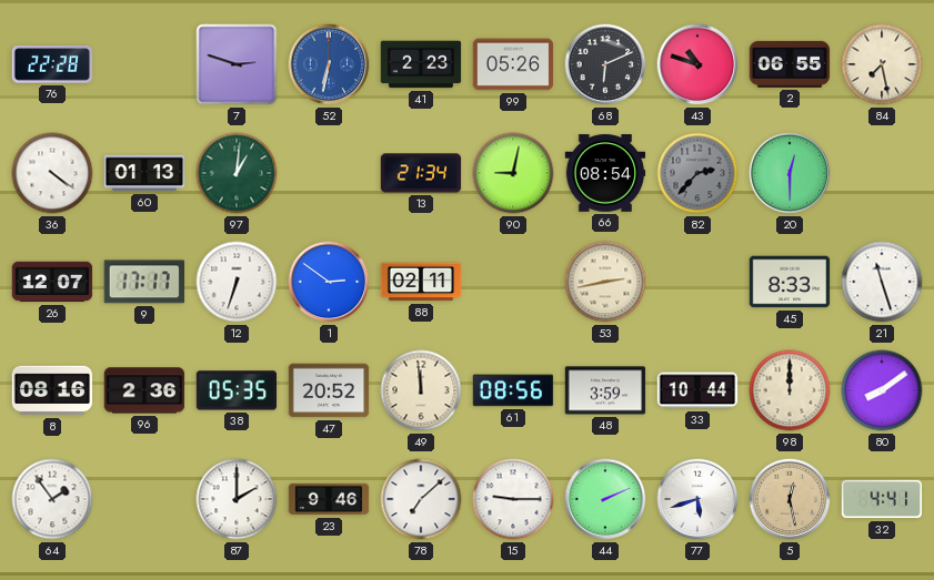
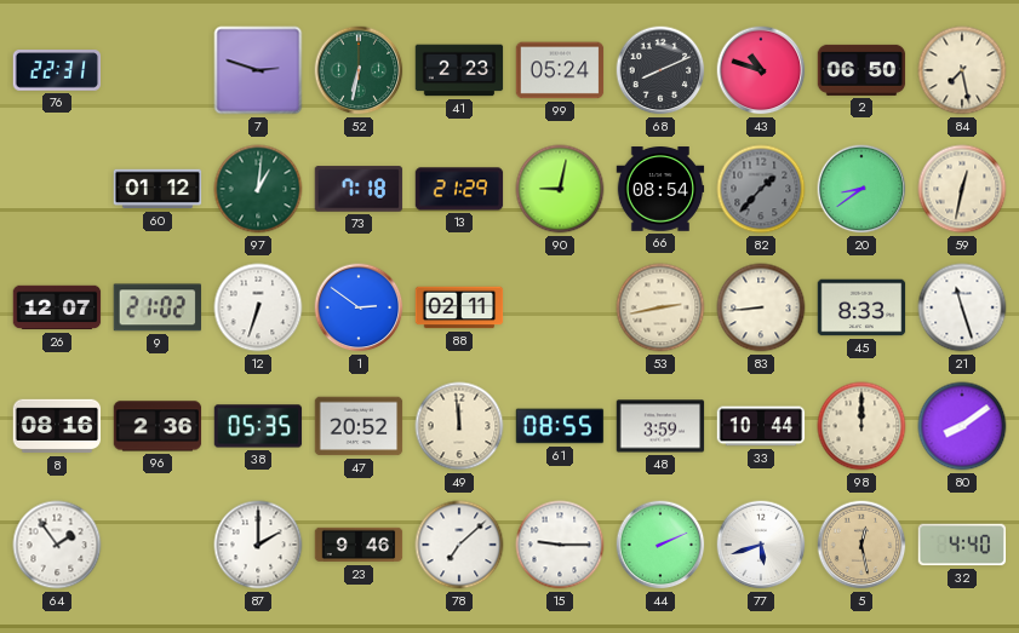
76: 22:28 -> 22:31 (57, 70)
52 dial: blue -> green (359, 70)
99: 05:26 -> 05:24 (560, 70)
68: 6:11 -> 8:11 (660, 70)
2: 06:55 -> 06:50 (861, 70)
36: 4:21 -> none (52, 173)
60: 01:13 -> 01:12 (158, 189)
73: none -> 7:18 (359, 189)
13: 21:34 -> 21:29 (459, 189)
82: 2:37 -> 1:37 (761, 189)
20: 12:30 -> 8:39 (861, 189)
59: none -> 12:32 (962, 189)
9: 17:17 -> 21:02 (156, 307)
83: none -> 8:44 (761, 307)
61: 08:56 -> 08:55 (560, 426)
32: 4:41 -> 4:40 (962, 545)
